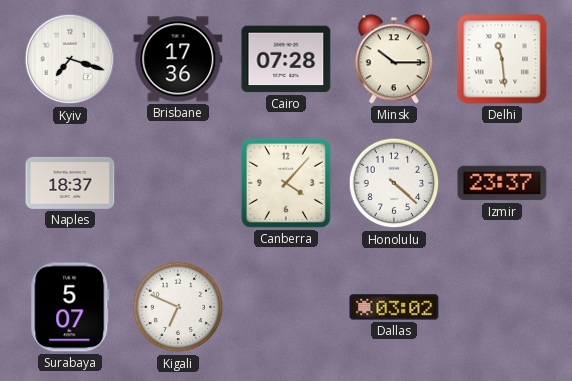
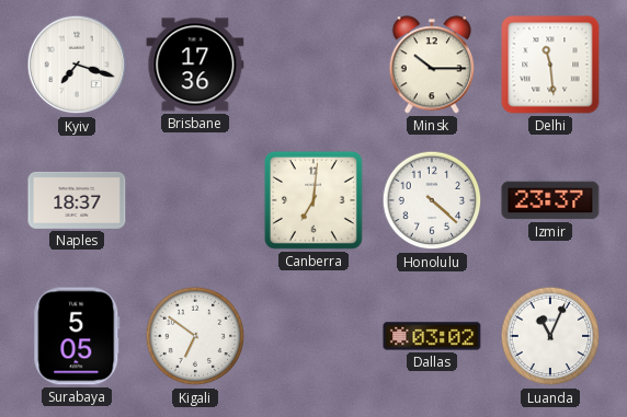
Cairo: 07:28 -> none (286, 59)
Canberra: 4:07 -> 7:01 (314, 200)
Surabaya: 5:07 -> 5:05 (77, 336)
Kigali: 6:49 -> 6:51 (195, 336)
Luanda: none -> 11:04 (550, 336)
